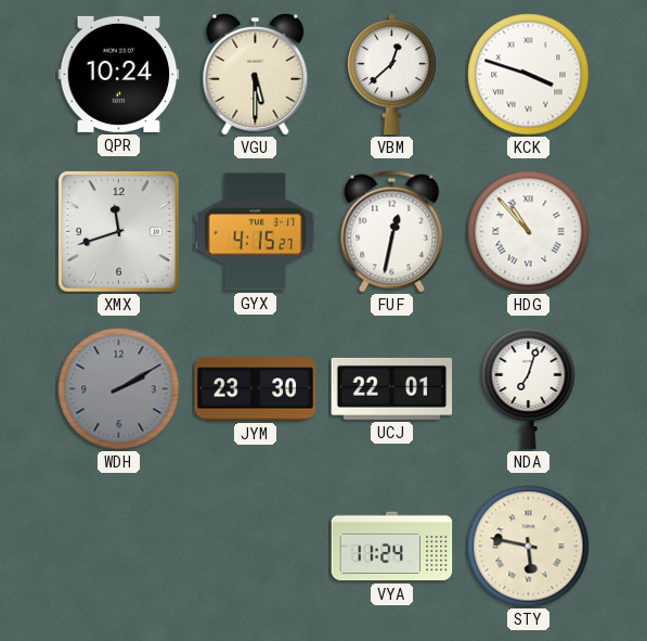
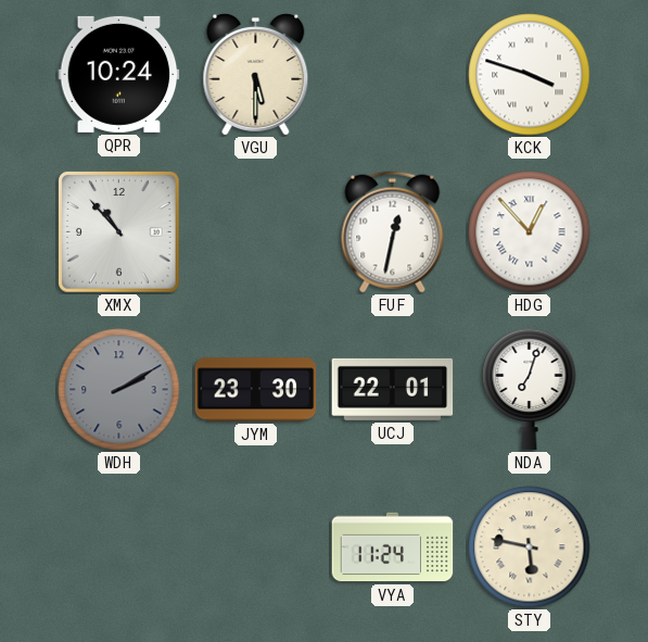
VBM: 12:38 -> none (392, 75)
XMX: 11:42 -> 10:53 (119, 232)
GYX: 4:15 -> none (256, 232)
HDG: 10:53 -> 12:53 (530, 232)
